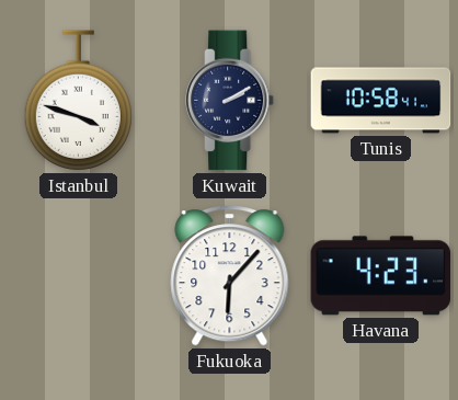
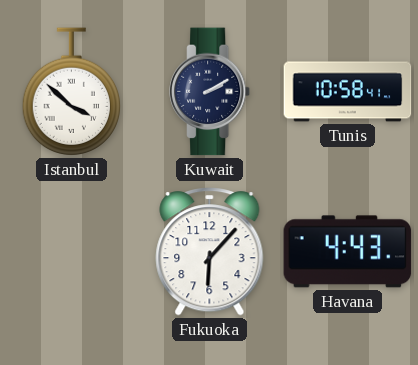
Istanbul: 3:48 -> 3:52 (72, 92)
Havana: 4:23 -> 4:43 (348, 252)
